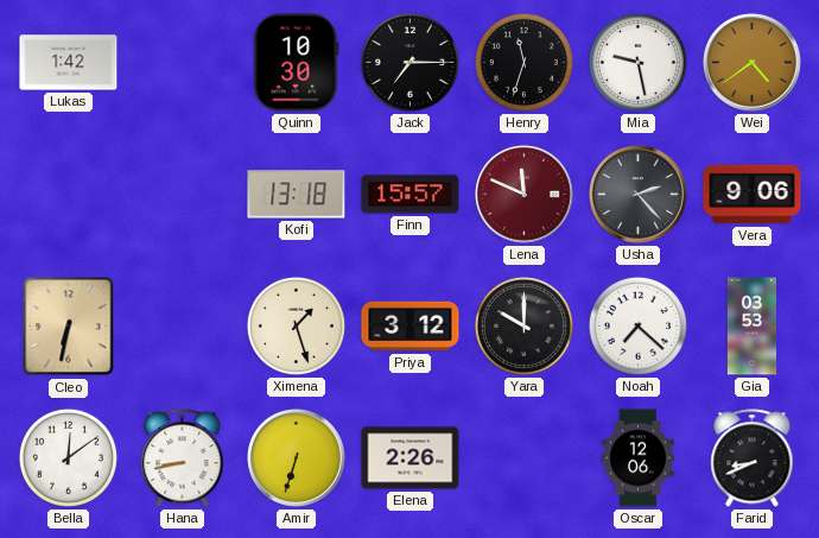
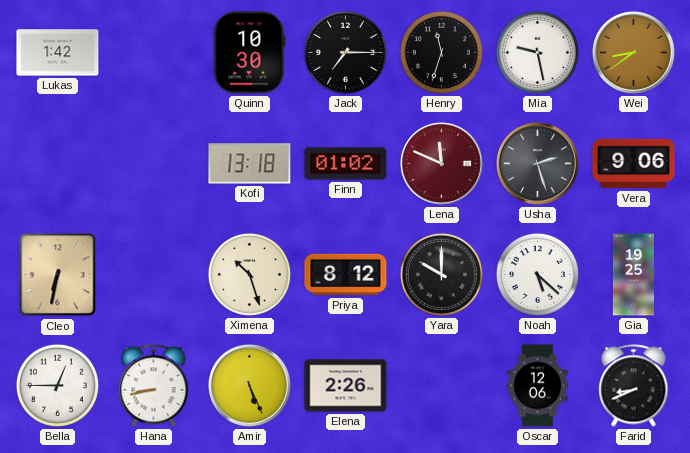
Wei: 4:39 -> 8:39 (633, 52)
Finn: 15:57 -> 01:02 (346, 164)
Usha: 2:23 -> 2:27 (537, 163)
Ximena: 1:27 -> 10:27 (249, 274)
Priya: 3:12 -> 8:12 (346, 275)
Noah: 7:22 -> 5:22 (537, 274)
Gia: 03:53 -> 19:25 (633, 275)
Bella: 12:09 -> 12:45 (57, 385)
Amir: 6:33 -> 5:26 (249, 385)
